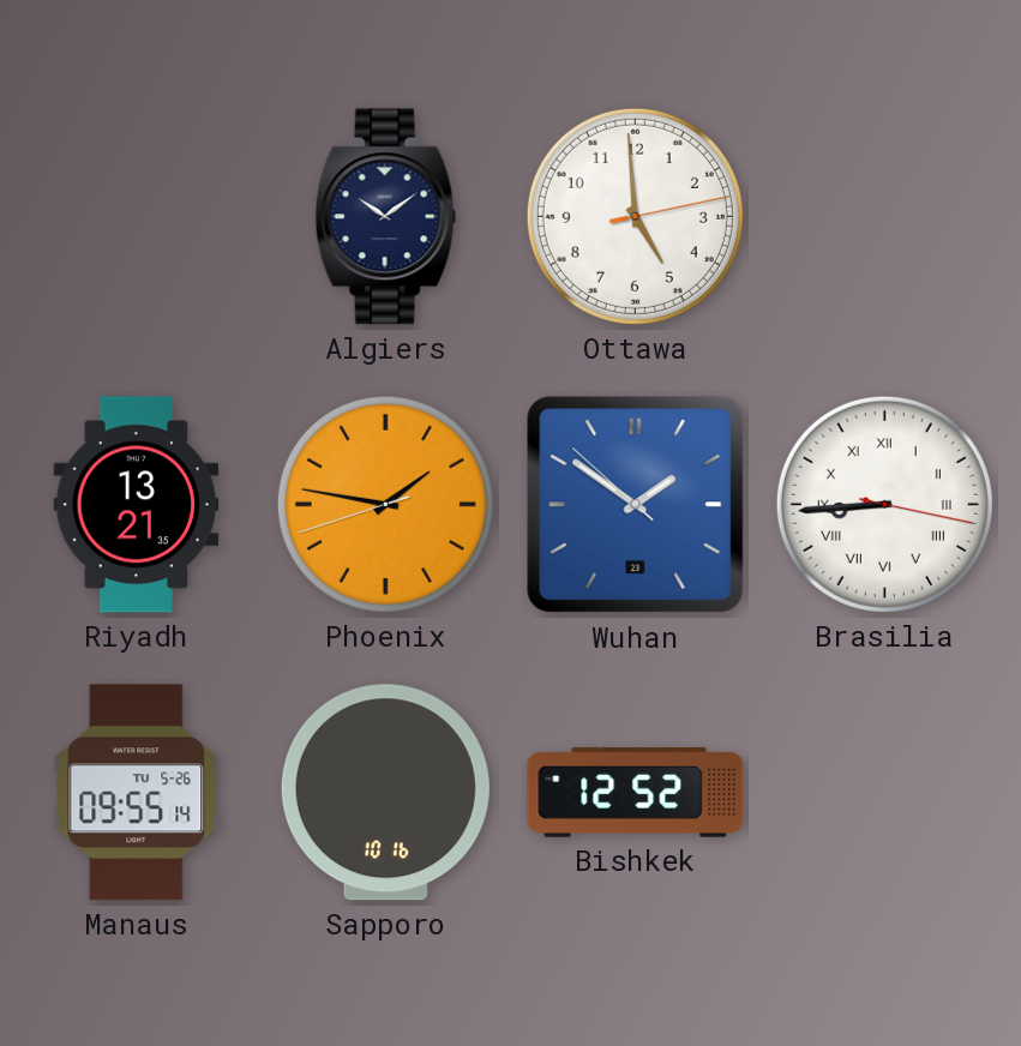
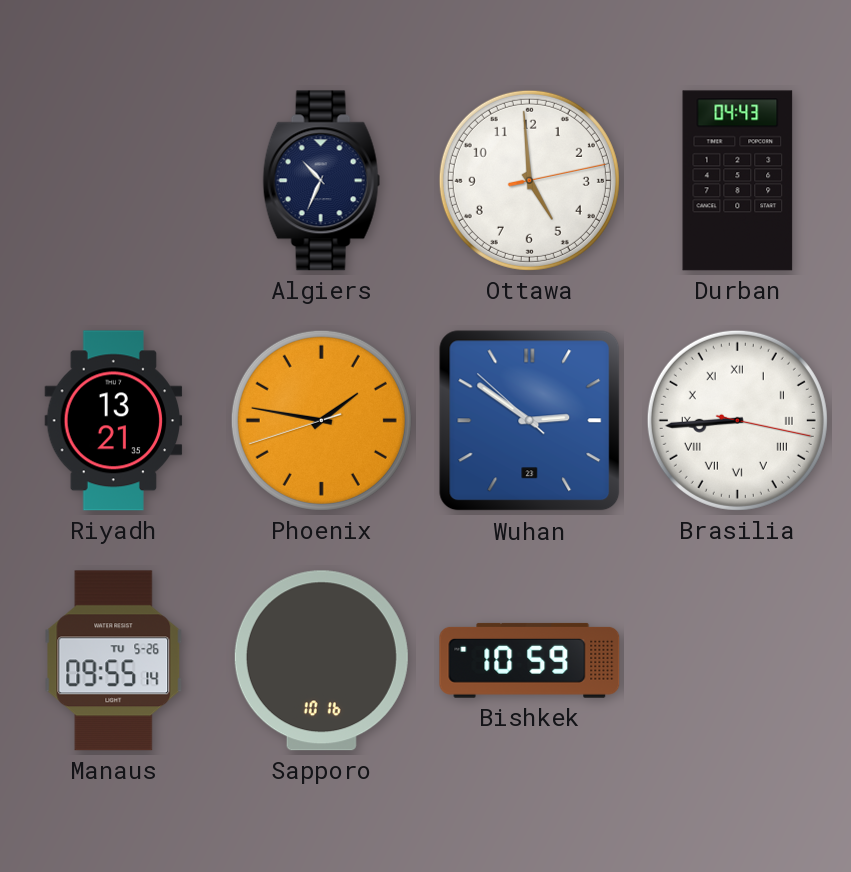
Algiers: 10:09 -> 10:34 (322, 181)
Durban: none -> 04:43 (738, 181)
Wuhan: 1:50 -> 2:50 (530, 421)
Bishkek: 12:52 -> 10:59 (530, 660)
